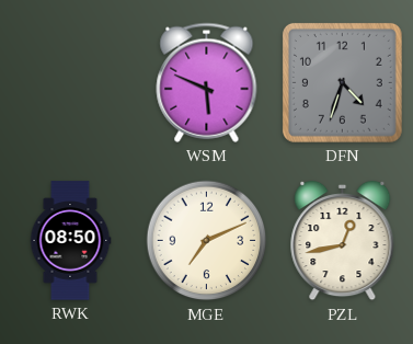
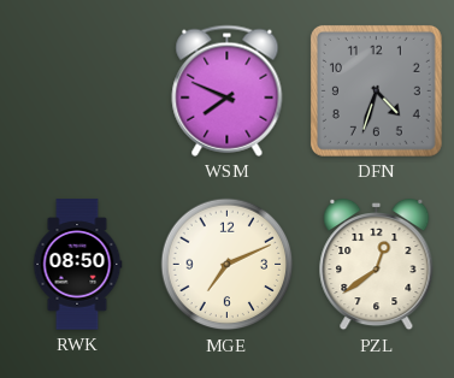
WSM: 5:49 -> 7:49 (228, 90)
PZL: 12:43 -> 12:39 (377, 265)
